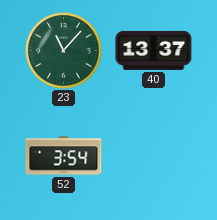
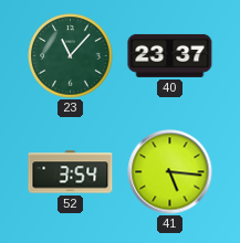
40: 13:37 -> 23:37 (170, 55)
41: none -> 5:16 (170, 172)
